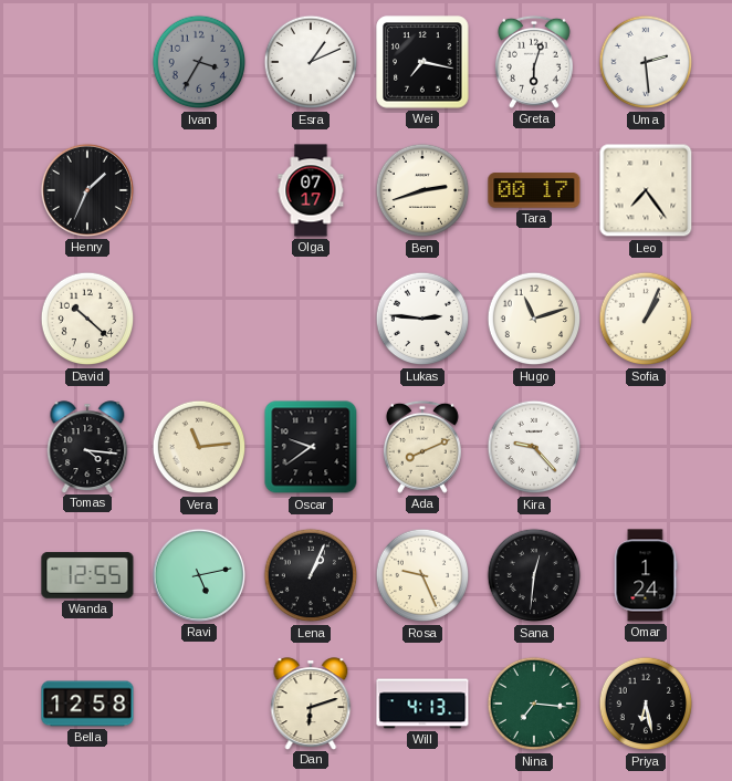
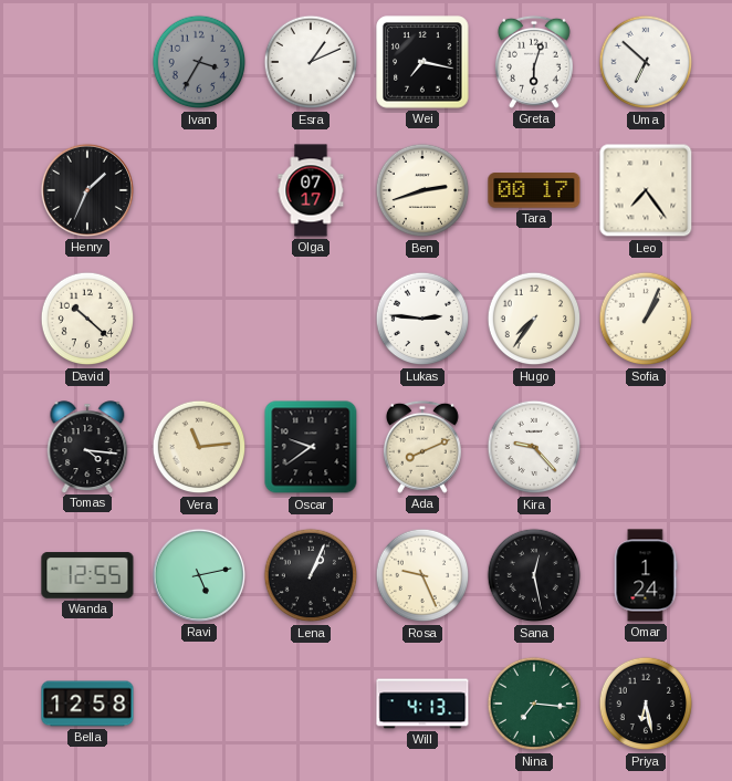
Uma: 2:29 -> 6:52 (646, 62)
Hugo: 11:12 -> 7:36 (534, 319)
Sana: 12:31 -> 12:28 (534, 575)
Dan: 6:12 -> none (311, 704)
